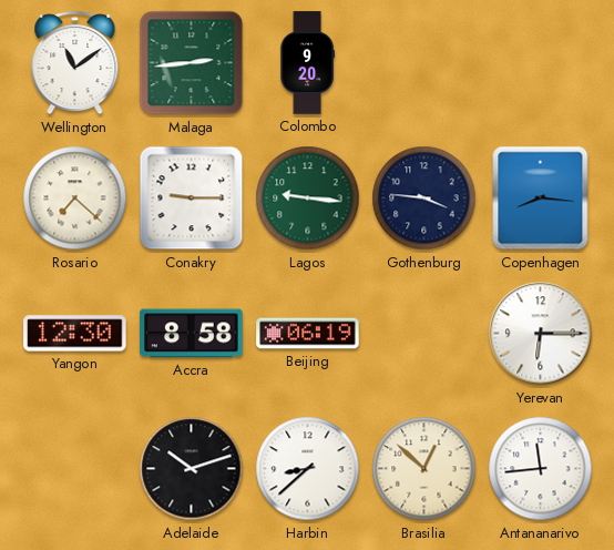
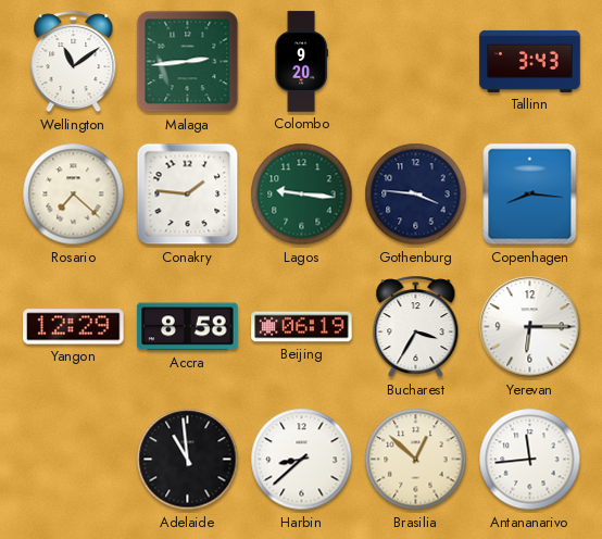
Tallinn: none -> 3:43 (530, 61)
Conakry: 9:15 -> 1:46 (188, 195)
Yangon: 12:30 -> 12:29 (74, 327)
Bucharest: none -> 3:35 (416, 327)
Adelaide: 10:12 -> 10:59 (188, 460)
